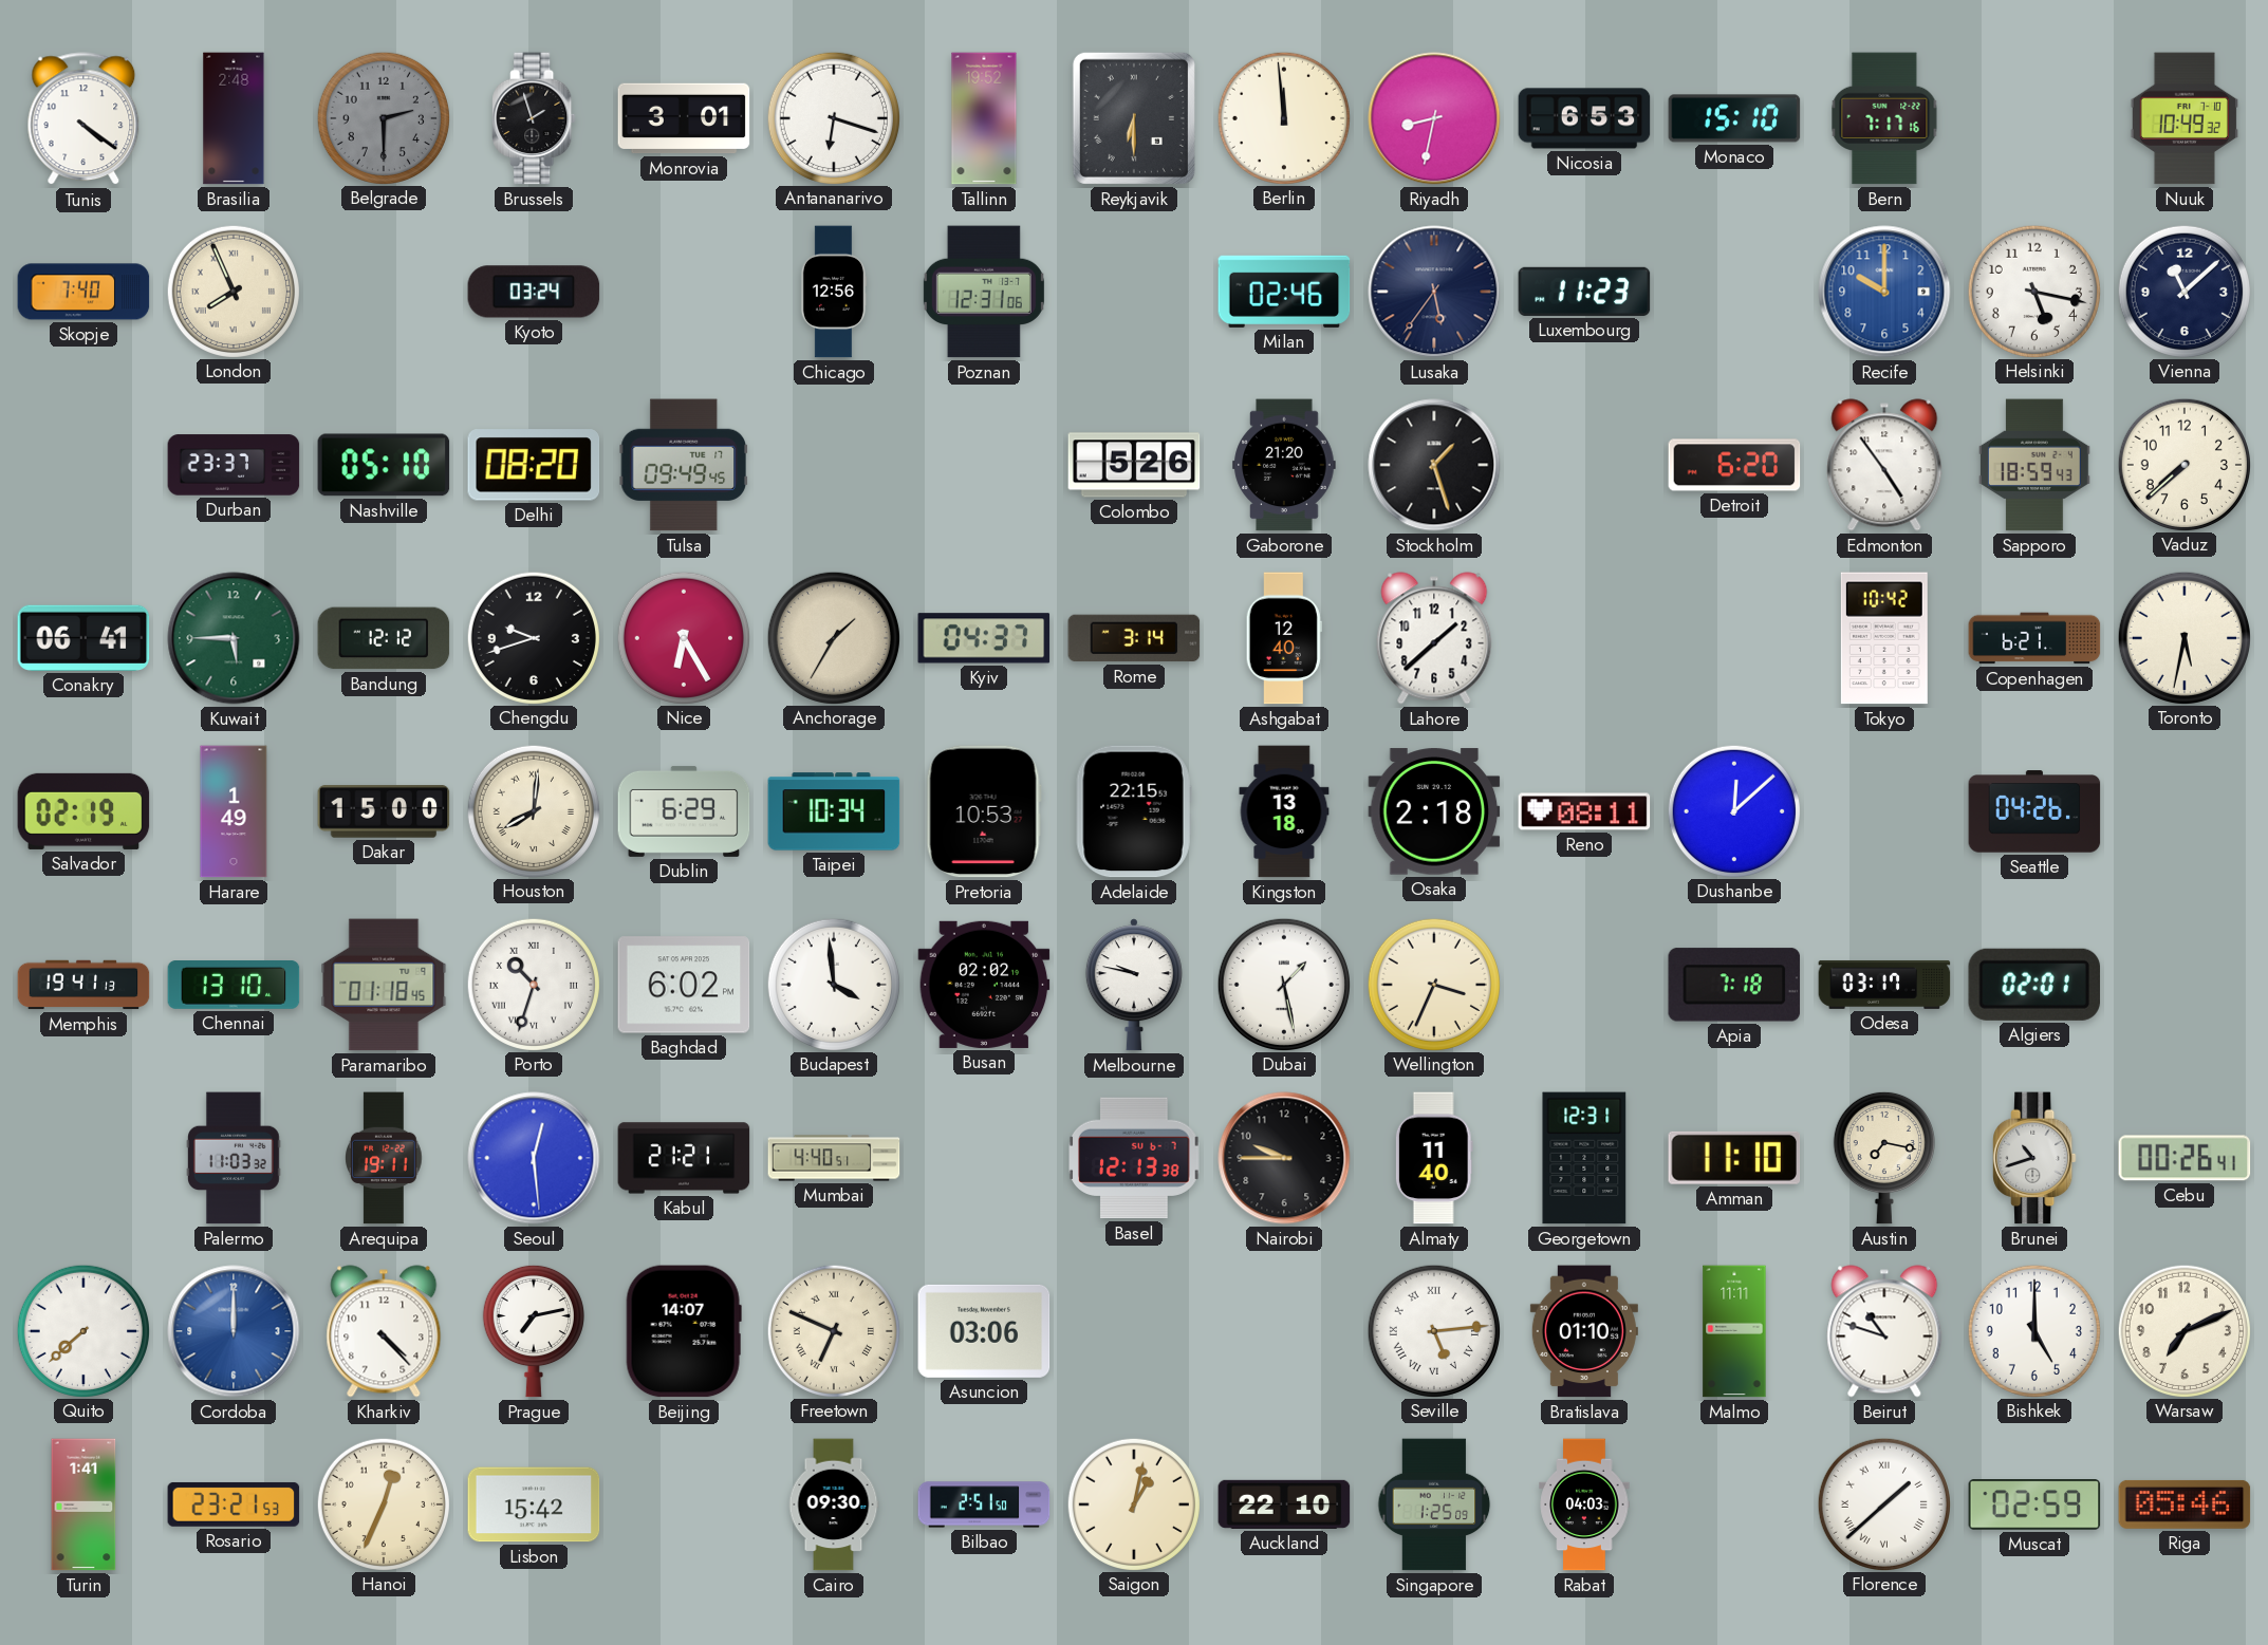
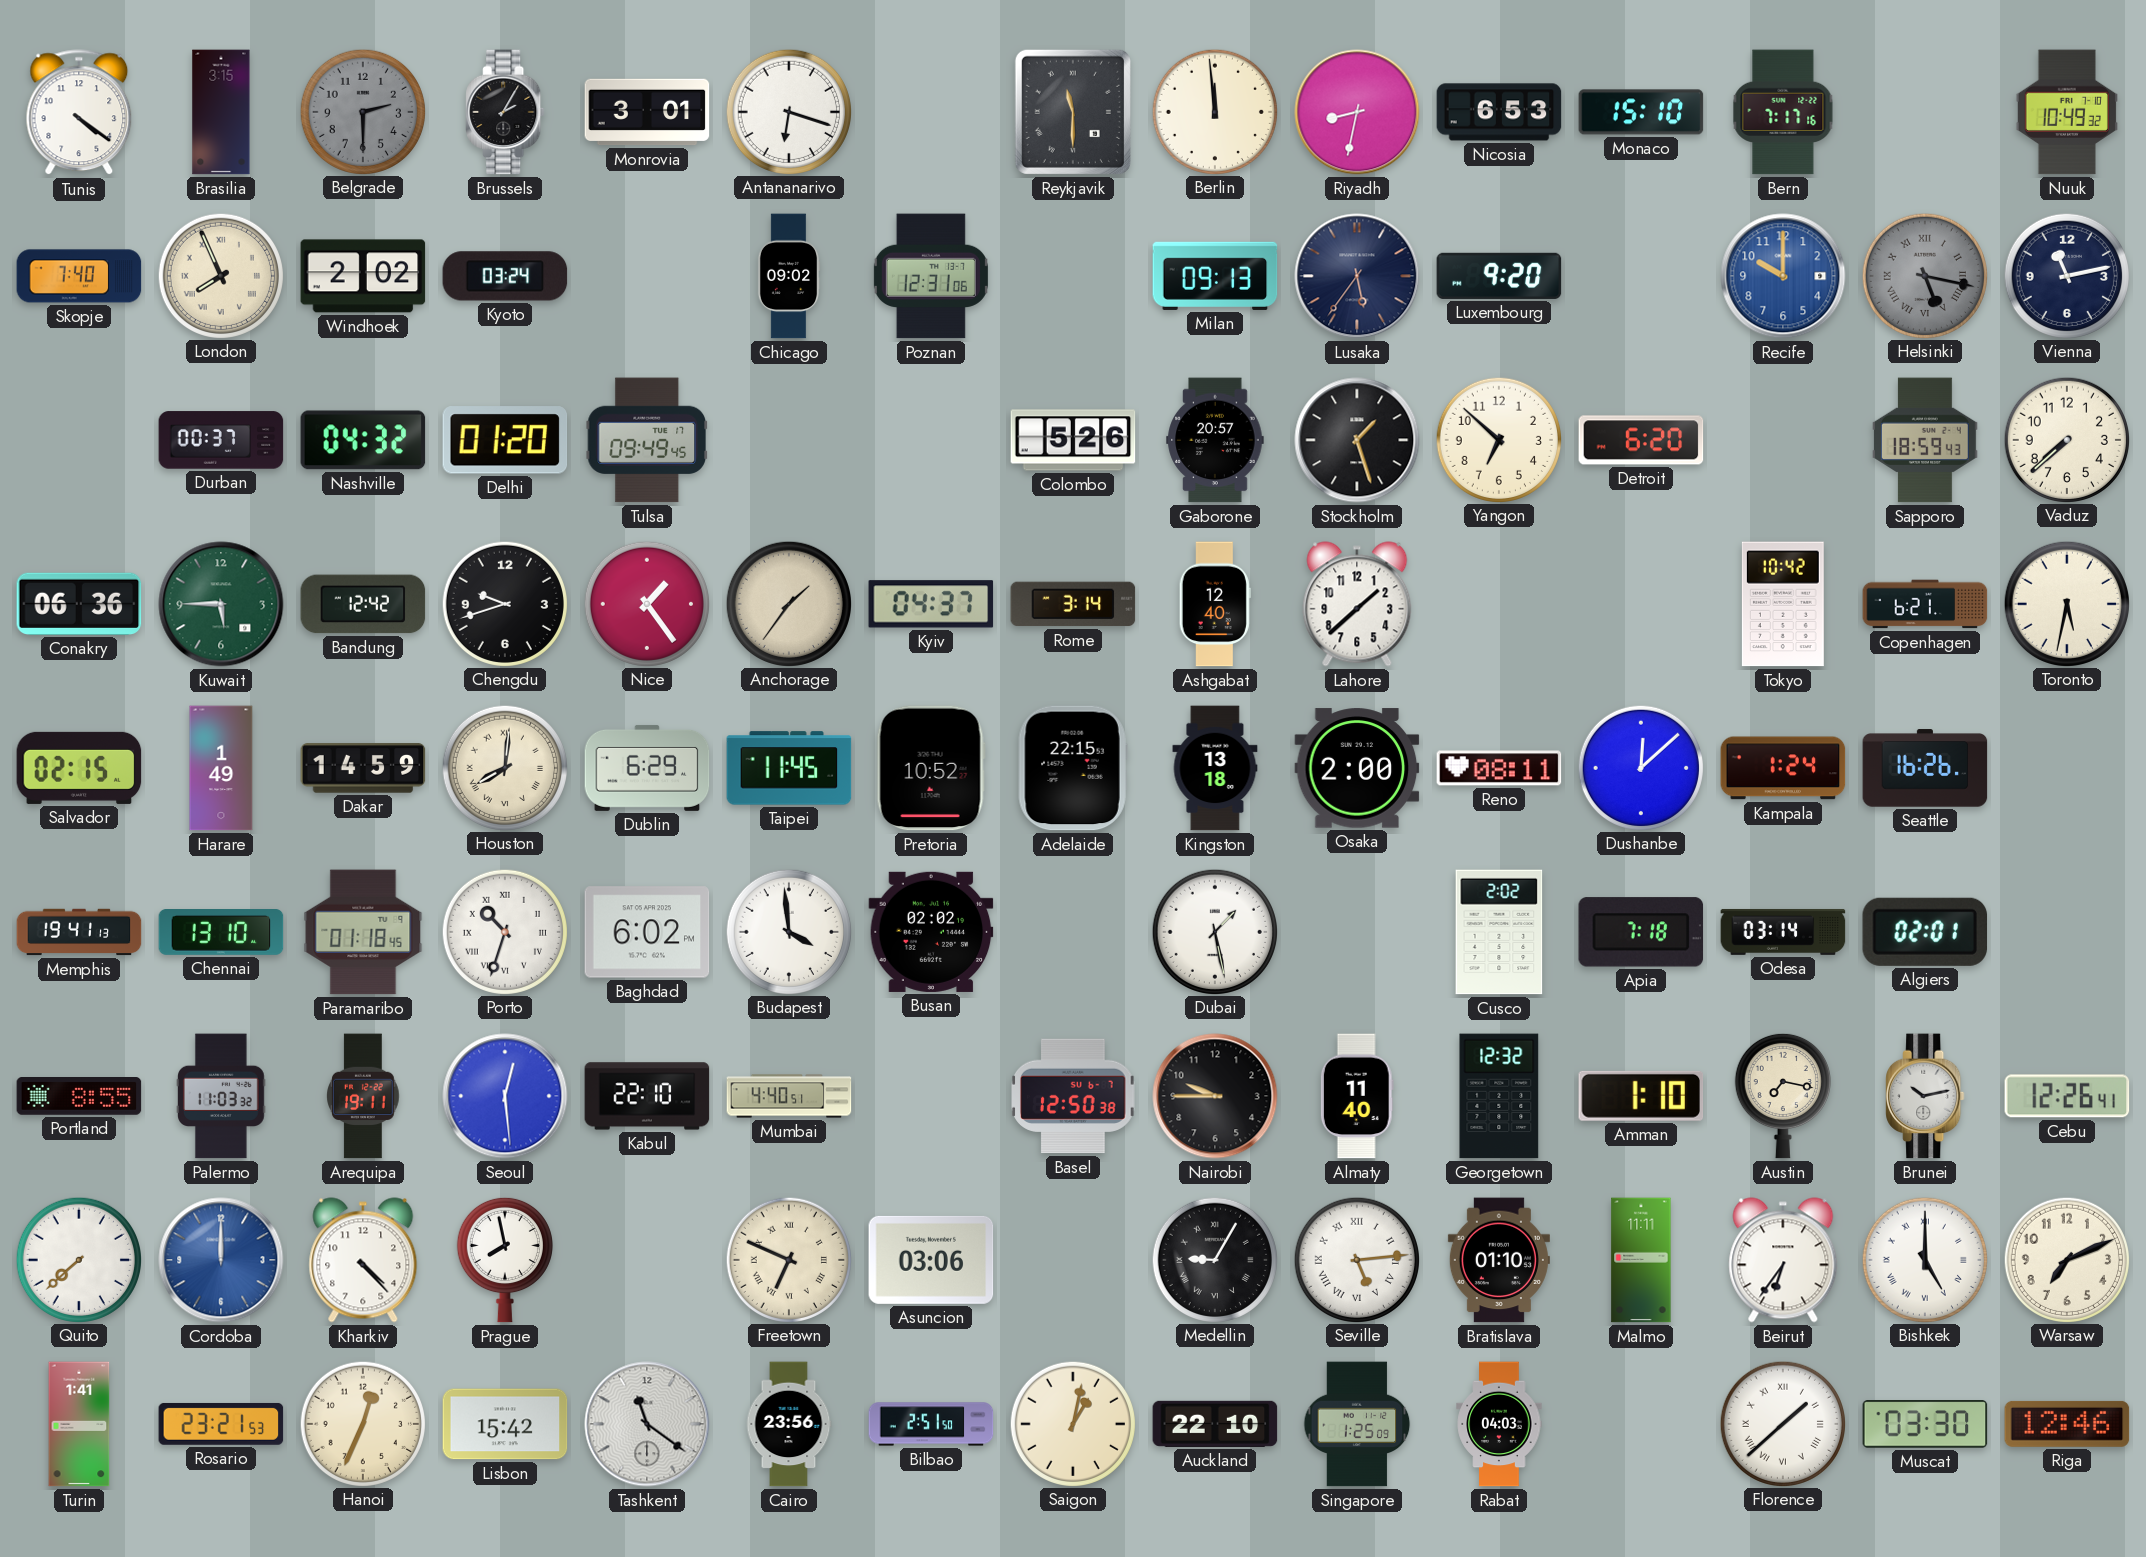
Brasilia: 2:48 -> 3:15 (221, 112)
Brussels: 1:57 -> 2:05 (505, 112)
Tallinn: 19:52 -> none (984, 118)
Reykjavik: 6:30 -> 11:30 (1073, 112)
Windhoek: none -> 2:02 (363, 276)
Chicago: 12:56 -> 09:02 (789, 276)
Milan: 02:46 -> 09:13 (1215, 276)
Luxembourg: 11:23 -> 9:20 (1499, 276)
Helsinki dial: white -> grey (1924, 275)
Helsinki numerals: Arabic -> Roman (1924, 275)
Vienna: 11:08 -> 11:13 (2066, 275)
Durban: 23:37 -> 00:37 (221, 440)
Nashville: 05:10 -> 04:32 (363, 440)
Delhi: 08:20 -> 01:20 (505, 440)
Gaborone: 21:20 -> 20:57 (1215, 440)
Yangon: none -> 6:52 (1498, 439)
Edmonton: 4:54 -> none (1884, 465)
Conakry: 06:41 -> 06:36 (79, 604)
Bandung: 12:12 -> 12:42 (363, 604)
Nice: 6:25 -> 1:24 (646, 603)
Anchorage: 1:35 -> 1:36 (788, 603)
Salvador: 02:19 -> 02:15 (79, 768)
Dakar: 15:00 -> 14:59 (363, 768)
Taipei: 10:34 -> 11:45 (789, 768)
Pretoria: 10:53 -> 10:52 (931, 768)
Osaka: 2:18 -> 2:00 (1357, 768)
Kampala: none -> 1:24 (1783, 768)
Seattle: 04:26 -> 16:26 (1925, 768)
Melbourne: 9:47 -> none (1134, 985)
Wellington: 3:34 -> none (1433, 984)
Cusco: none -> 2:02 (1499, 932)
Odesa: 03:17 -> 03:14 (1783, 932)
Portland: none -> 8:55 (79, 1097)
Kabul: 21:21 -> 22:10 (647, 1096)
Basel: 12:13 -> 12:50 (1074, 1096)
Georgetown: 12:31 -> 12:32 (1499, 1096)
Amman: 11:10 -> 1:10 (1641, 1096)
Brunei: 10:42 -> 10:13 (1925, 1096)
Cebu: 00:26 -> 12:26 (2067, 1096)
Prague: 7:13 -> 7:58 (505, 1260)
Beijing: 14:07 -> none (684, 1331)
Medellin: none -> 9:05 (1214, 1259)
Beirut: 10:48 -> 6:36 (1783, 1260)
Bishkek numerals: Arabic -> Roman (1924, 1259)
Tashkent: none -> 11:21 (647, 1424)
Cairo: 09:30 -> 23:56 (789, 1424)
Muscat: 02:59 -> 03:30 (1925, 1424)
Riga: 05:46 -> 12:46 (2067, 1424)
